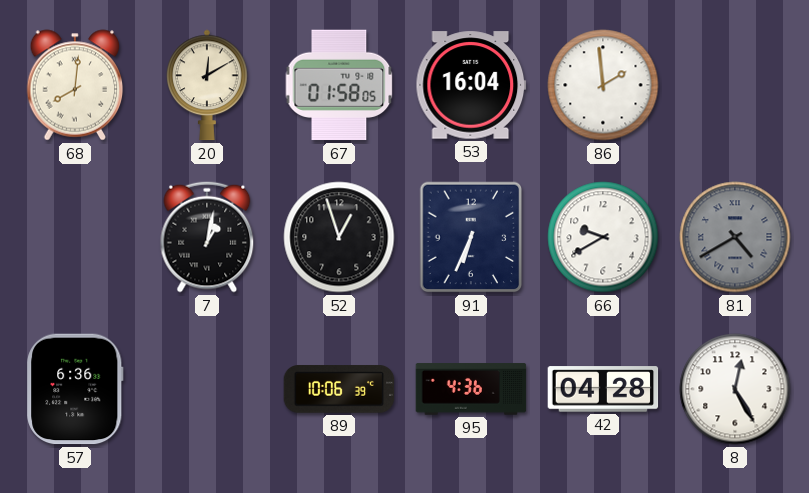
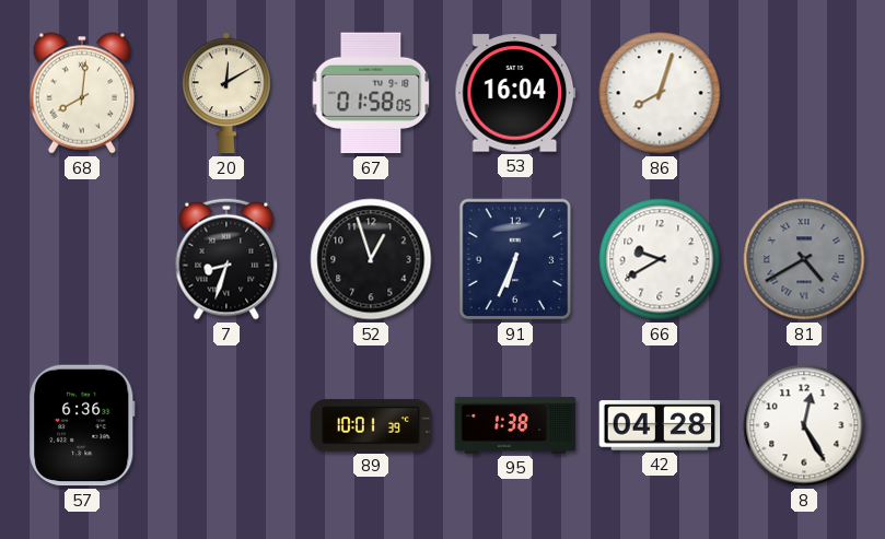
86: 1:59 -> 8:03 (660, 93)
7: 1:02 -> 8:33 (226, 259)
89: 10:06 -> 10:01 (371, 425)
95: 4:36 -> 1:38 (515, 425)
